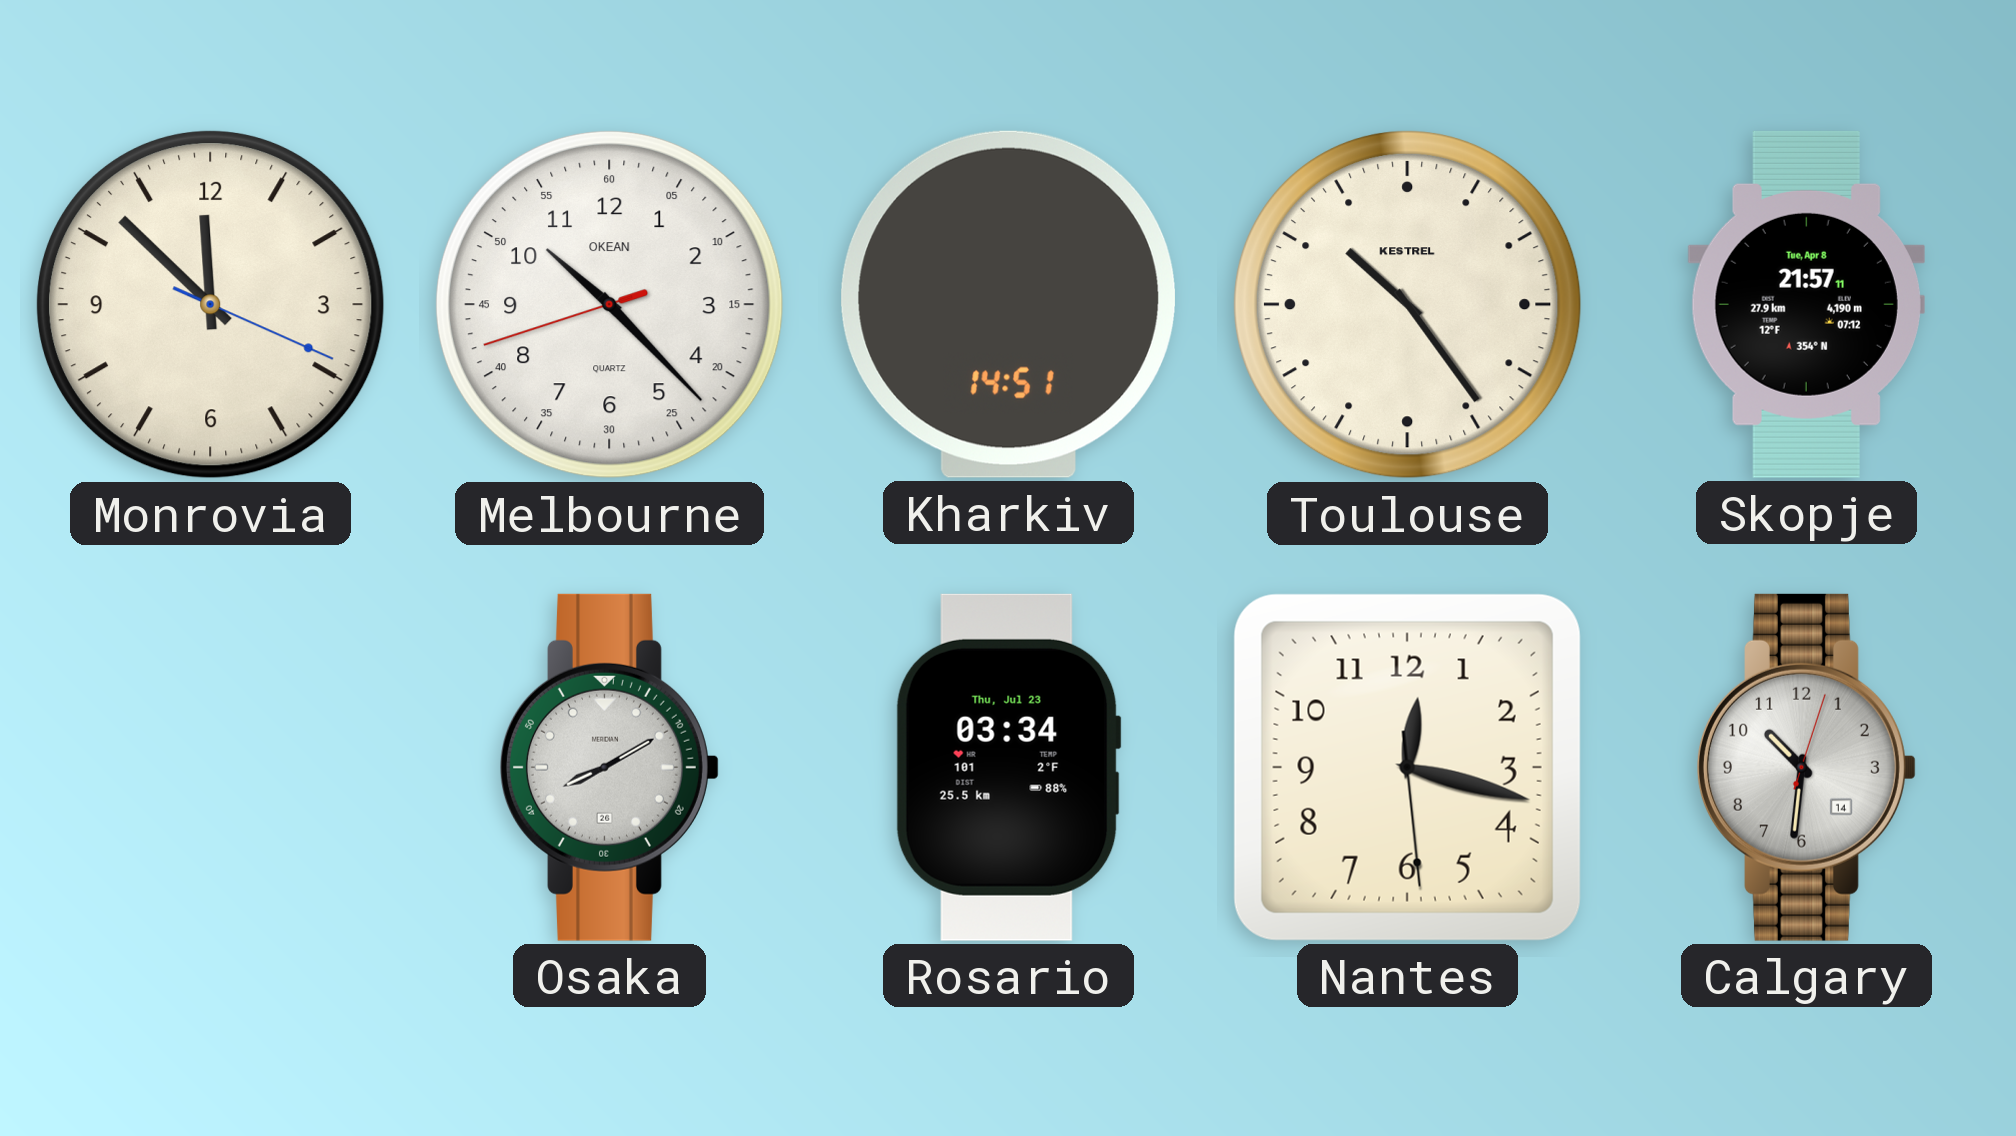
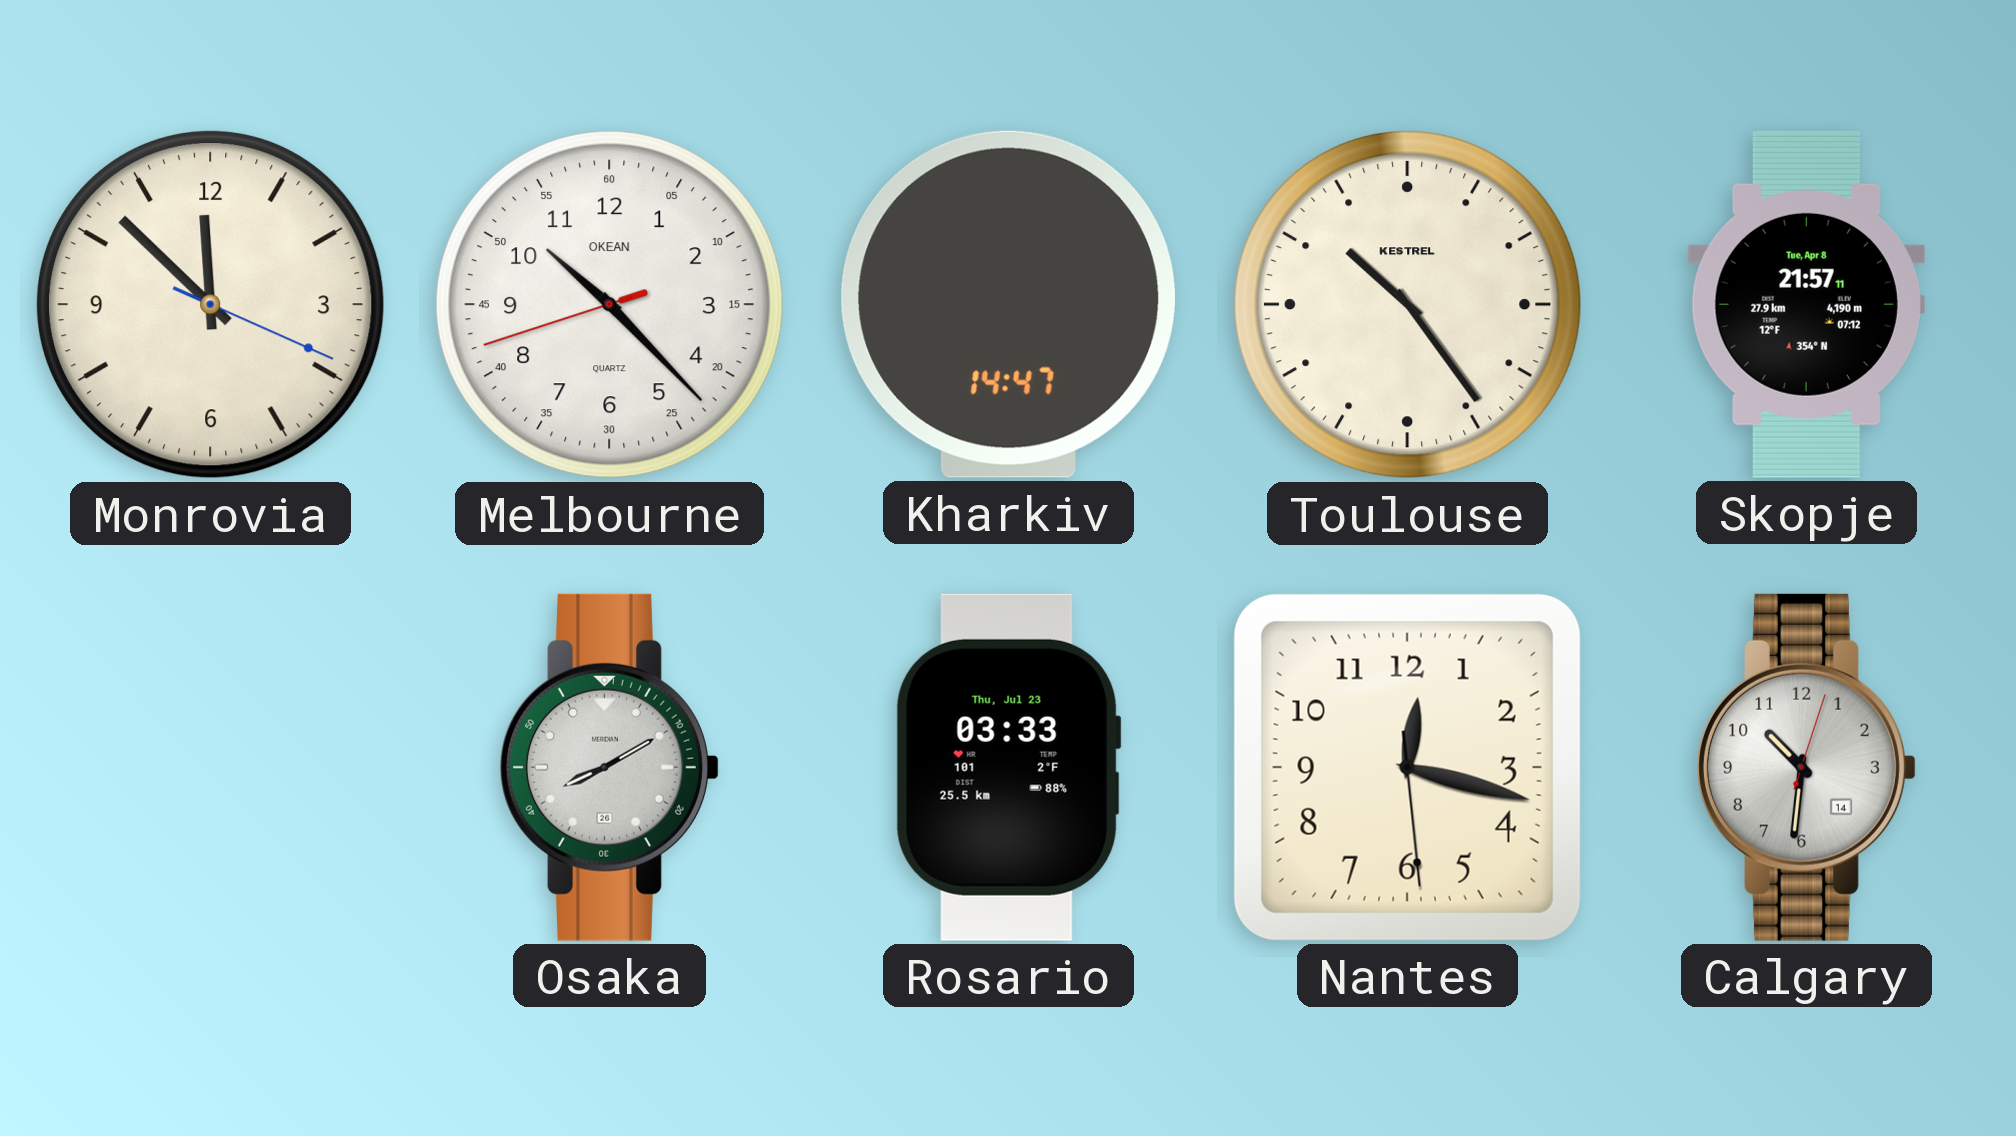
Kharkiv: 14:51 -> 14:47 (1008, 304)
Rosario: 03:34 -> 03:33 (1008, 767)
